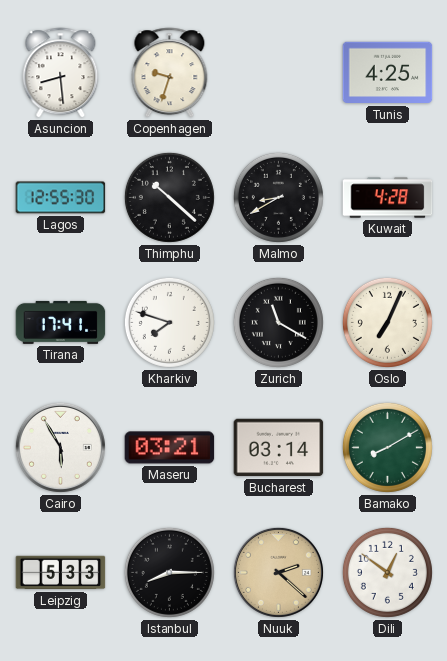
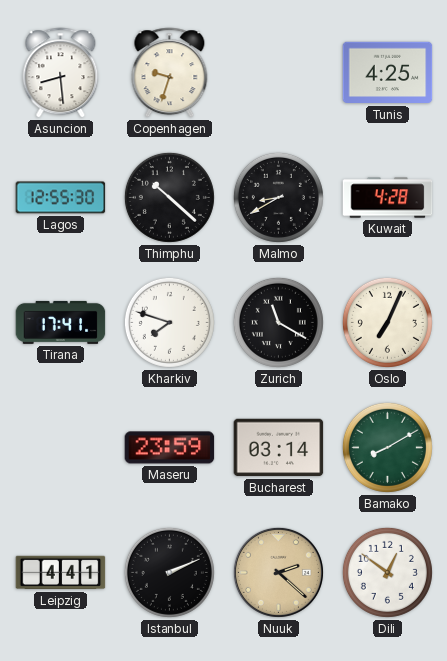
Cairo: 5:55 -> none (60, 447)
Maseru: 03:21 -> 23:59 (170, 448)
Leipzig: 5:33 -> 4:41 (61, 573)
Istanbul: 8:15 -> 2:11 (169, 572)
